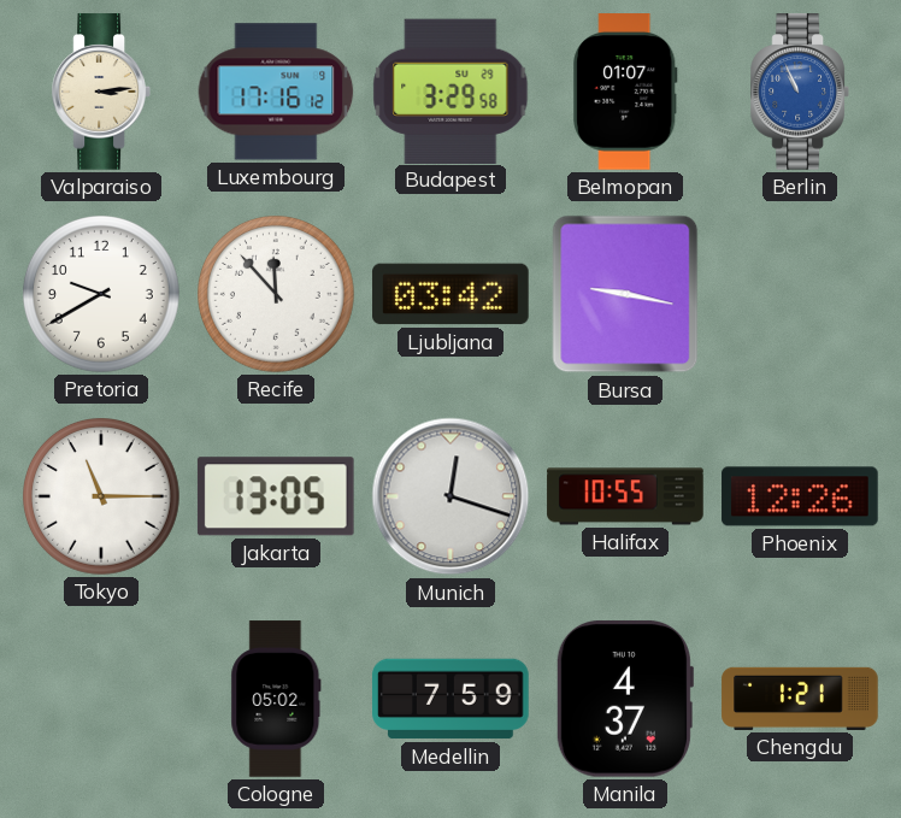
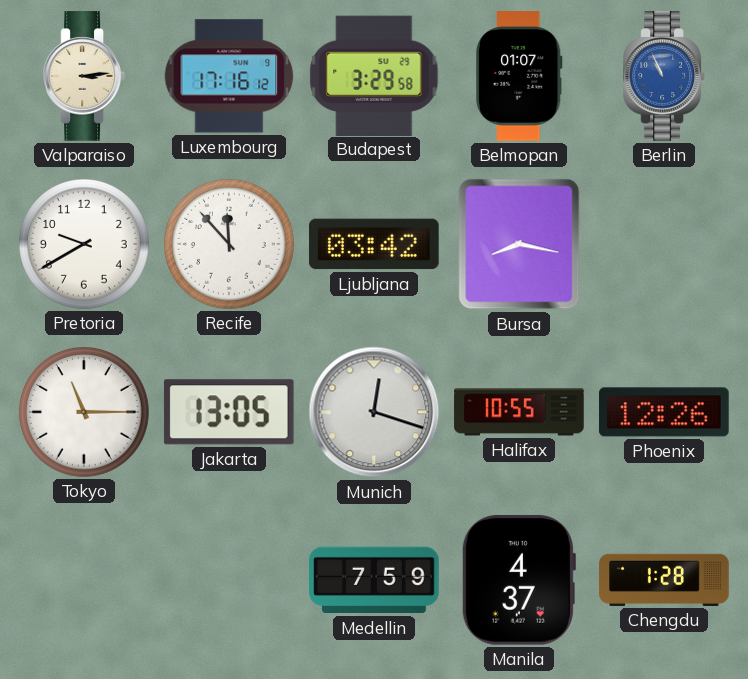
Bursa: 9:17 -> 8:17 (519, 244)
Cologne: 05:02 -> none (276, 699)
Chengdu: 1:21 -> 1:28 (664, 580)
